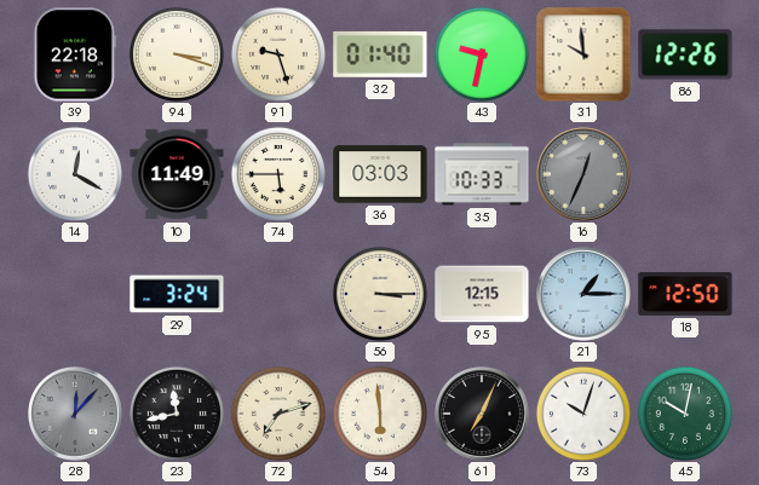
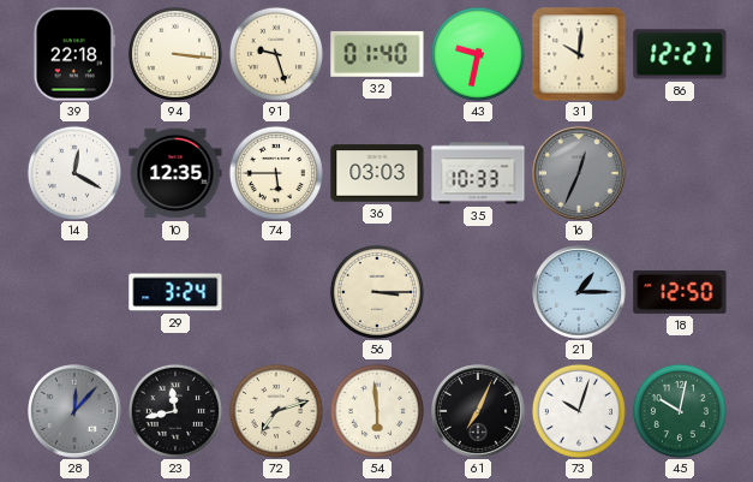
94: 3:18 -> 3:16 (175, 54)
31: 9:59 -> 10:01 (579, 54)
86: 12:26 -> 12:27 (680, 54)
10: 11:49 -> 12:35 (175, 173)
95: 12:15 -> none (482, 294)
